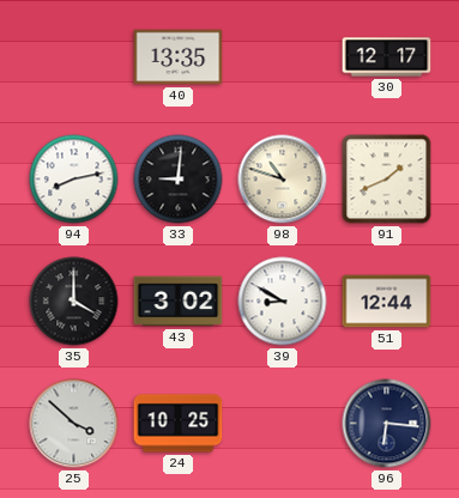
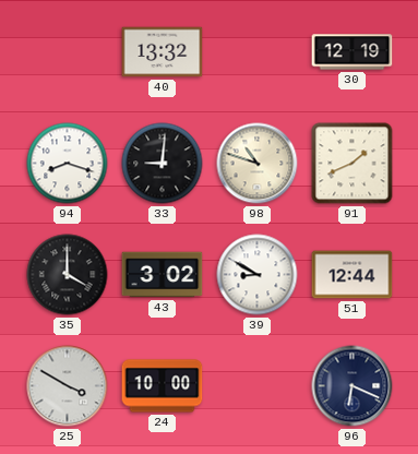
40: 13:35 -> 13:32 (163, 52)
30: 12:17 -> 12:19 (353, 52)
94: 8:13 -> 8:18 (68, 164)
25: 3:52 -> 3:50 (68, 386)
24: 10:25 -> 10:00 (163, 386)
96: 6:16 -> 6:19 (353, 386)
